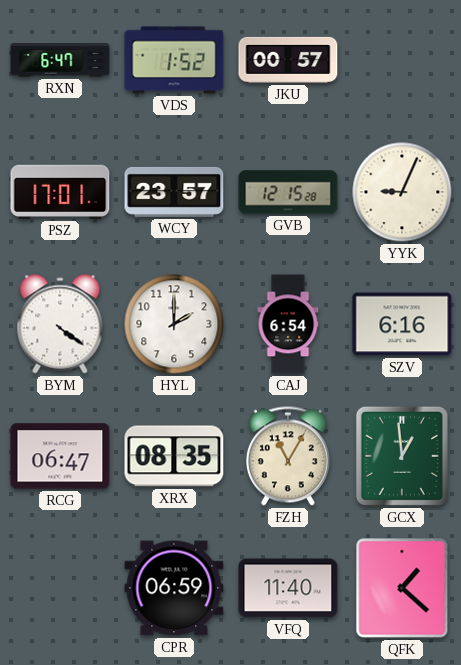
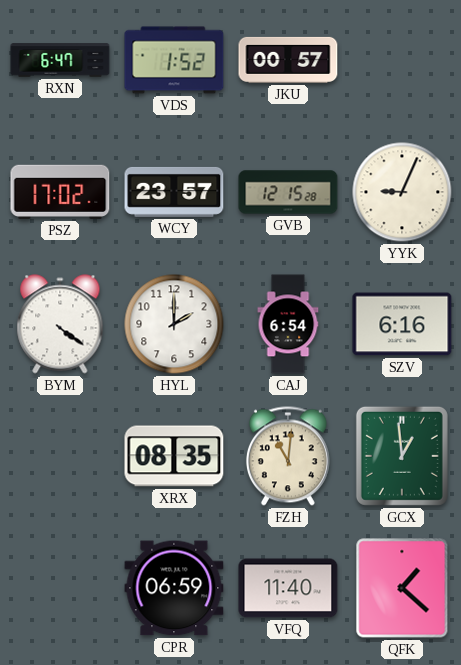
PSZ: 17:01 -> 17:02 (60, 192)
RCG: 06:47 -> none (60, 456)
FZH: 11:05 -> 11:01 (288, 456)
